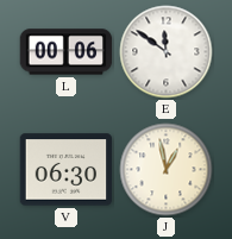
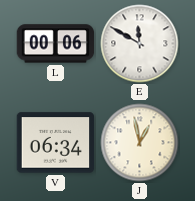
E: 11:51 -> 11:50 (140, 44)
V: 06:30 -> 06:34 (56, 143)
